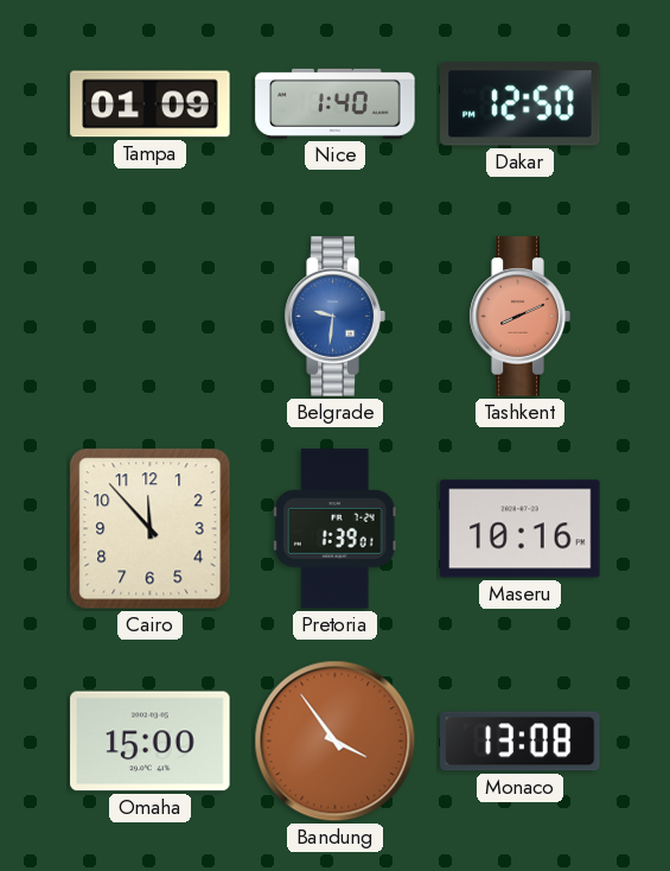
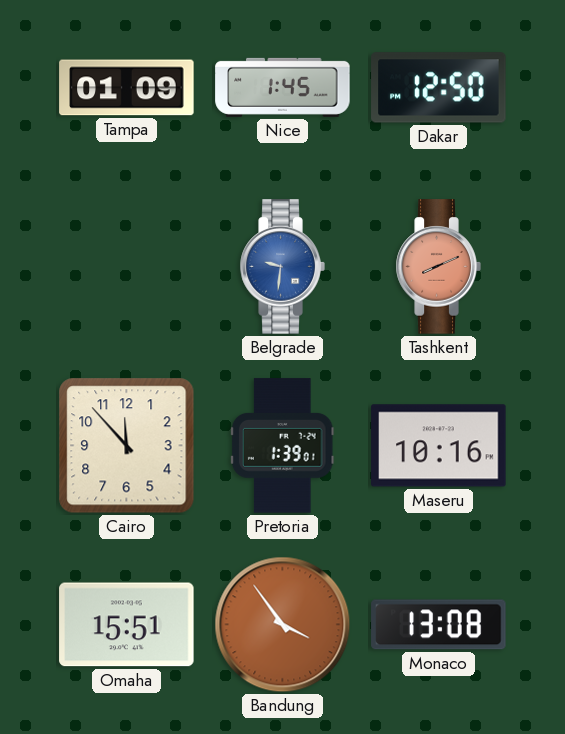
Nice: 1:40 -> 1:45 (283, 87)
Omaha: 15:00 -> 15:51 (127, 625)
